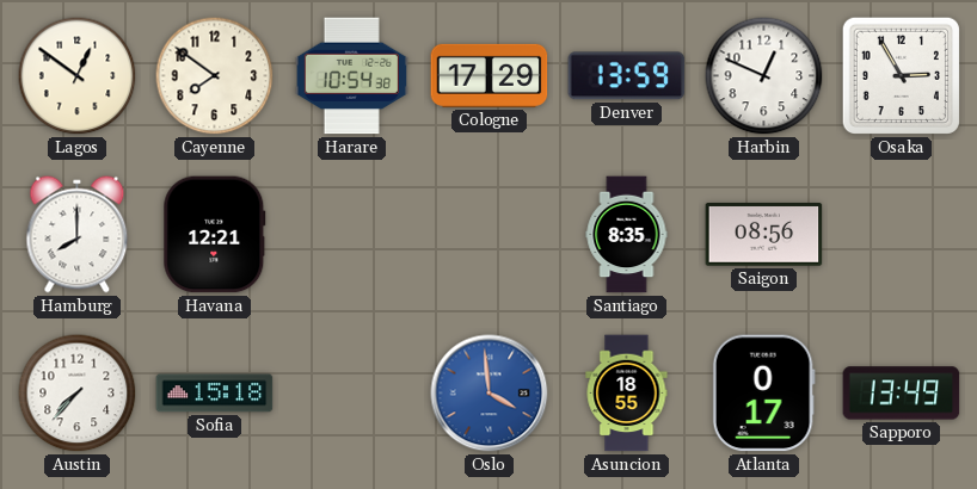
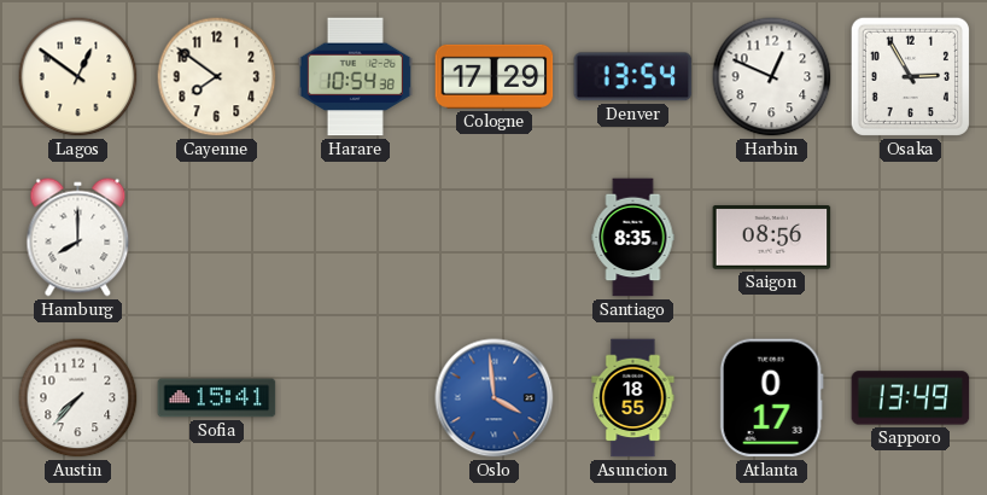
Denver: 13:59 -> 13:54 (633, 77)
Havana: 12:21 -> none (215, 235)
Sofia: 15:18 -> 15:41 (217, 398)
